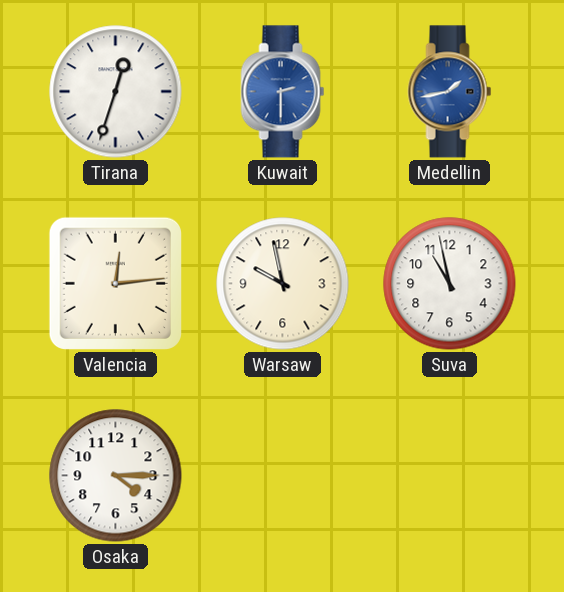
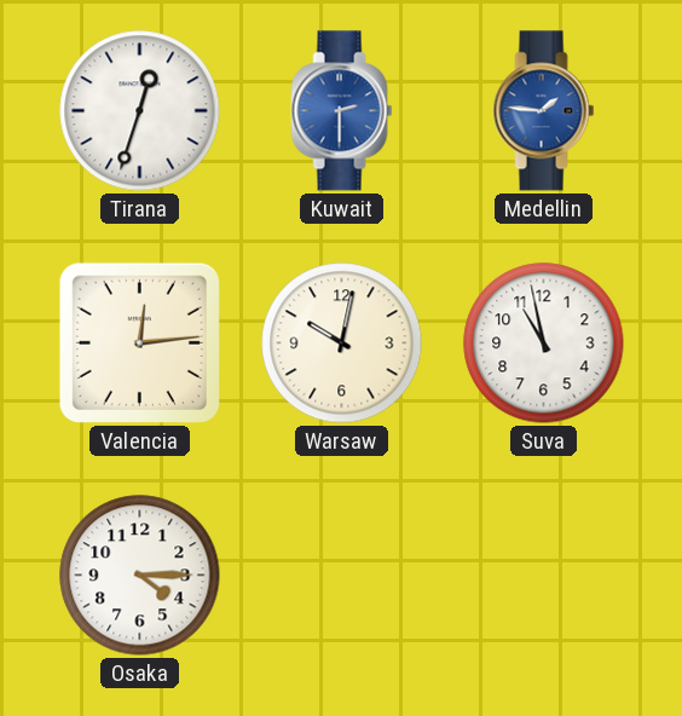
Medellin: 1:43 -> 1:46 (544, 111)
Warsaw: 9:58 -> 10:02 (342, 343)
